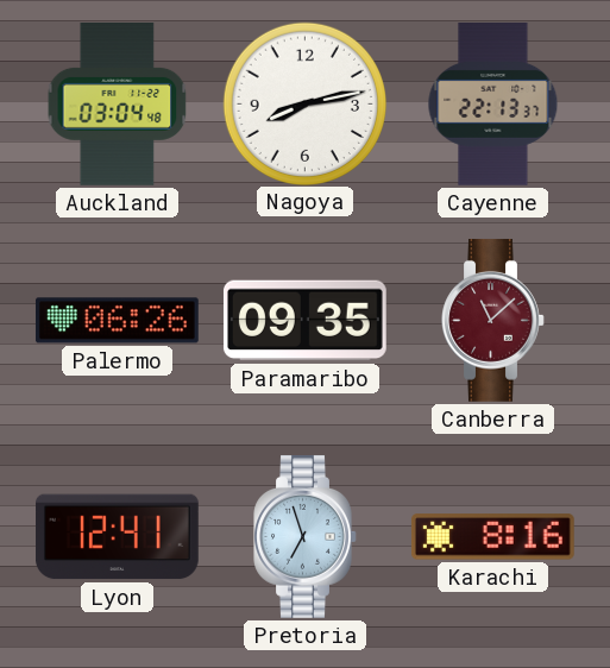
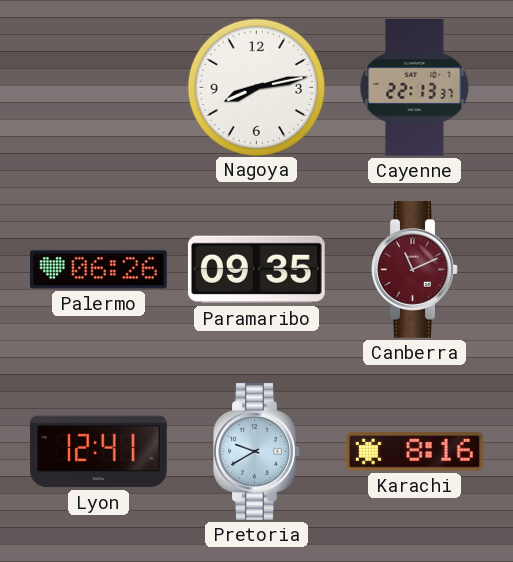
Auckland: 03:04 -> none (118, 105)
Canberra: 11:08 -> 11:11 (415, 269)
Pretoria: 6:57 -> 9:40 (257, 451)
